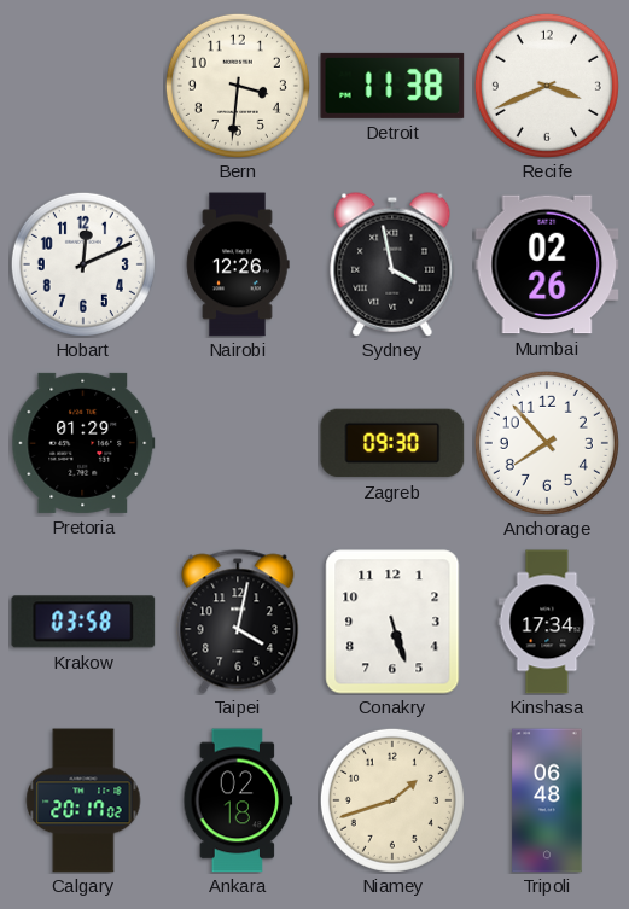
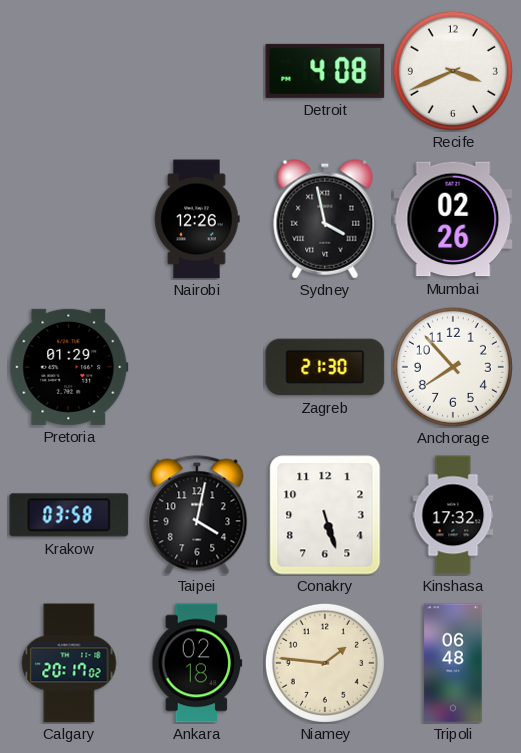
Bern: 3:31 -> none (238, 86)
Detroit: 11:38 -> 4:08 (325, 71)
Hobart: 12:11 -> none (83, 264)
Zagreb: 09:30 -> 21:30 (325, 367)
Kinshasa: 17:34 -> 17:32 (453, 515)
Niamey: 1:42 -> 1:46 (325, 663)
